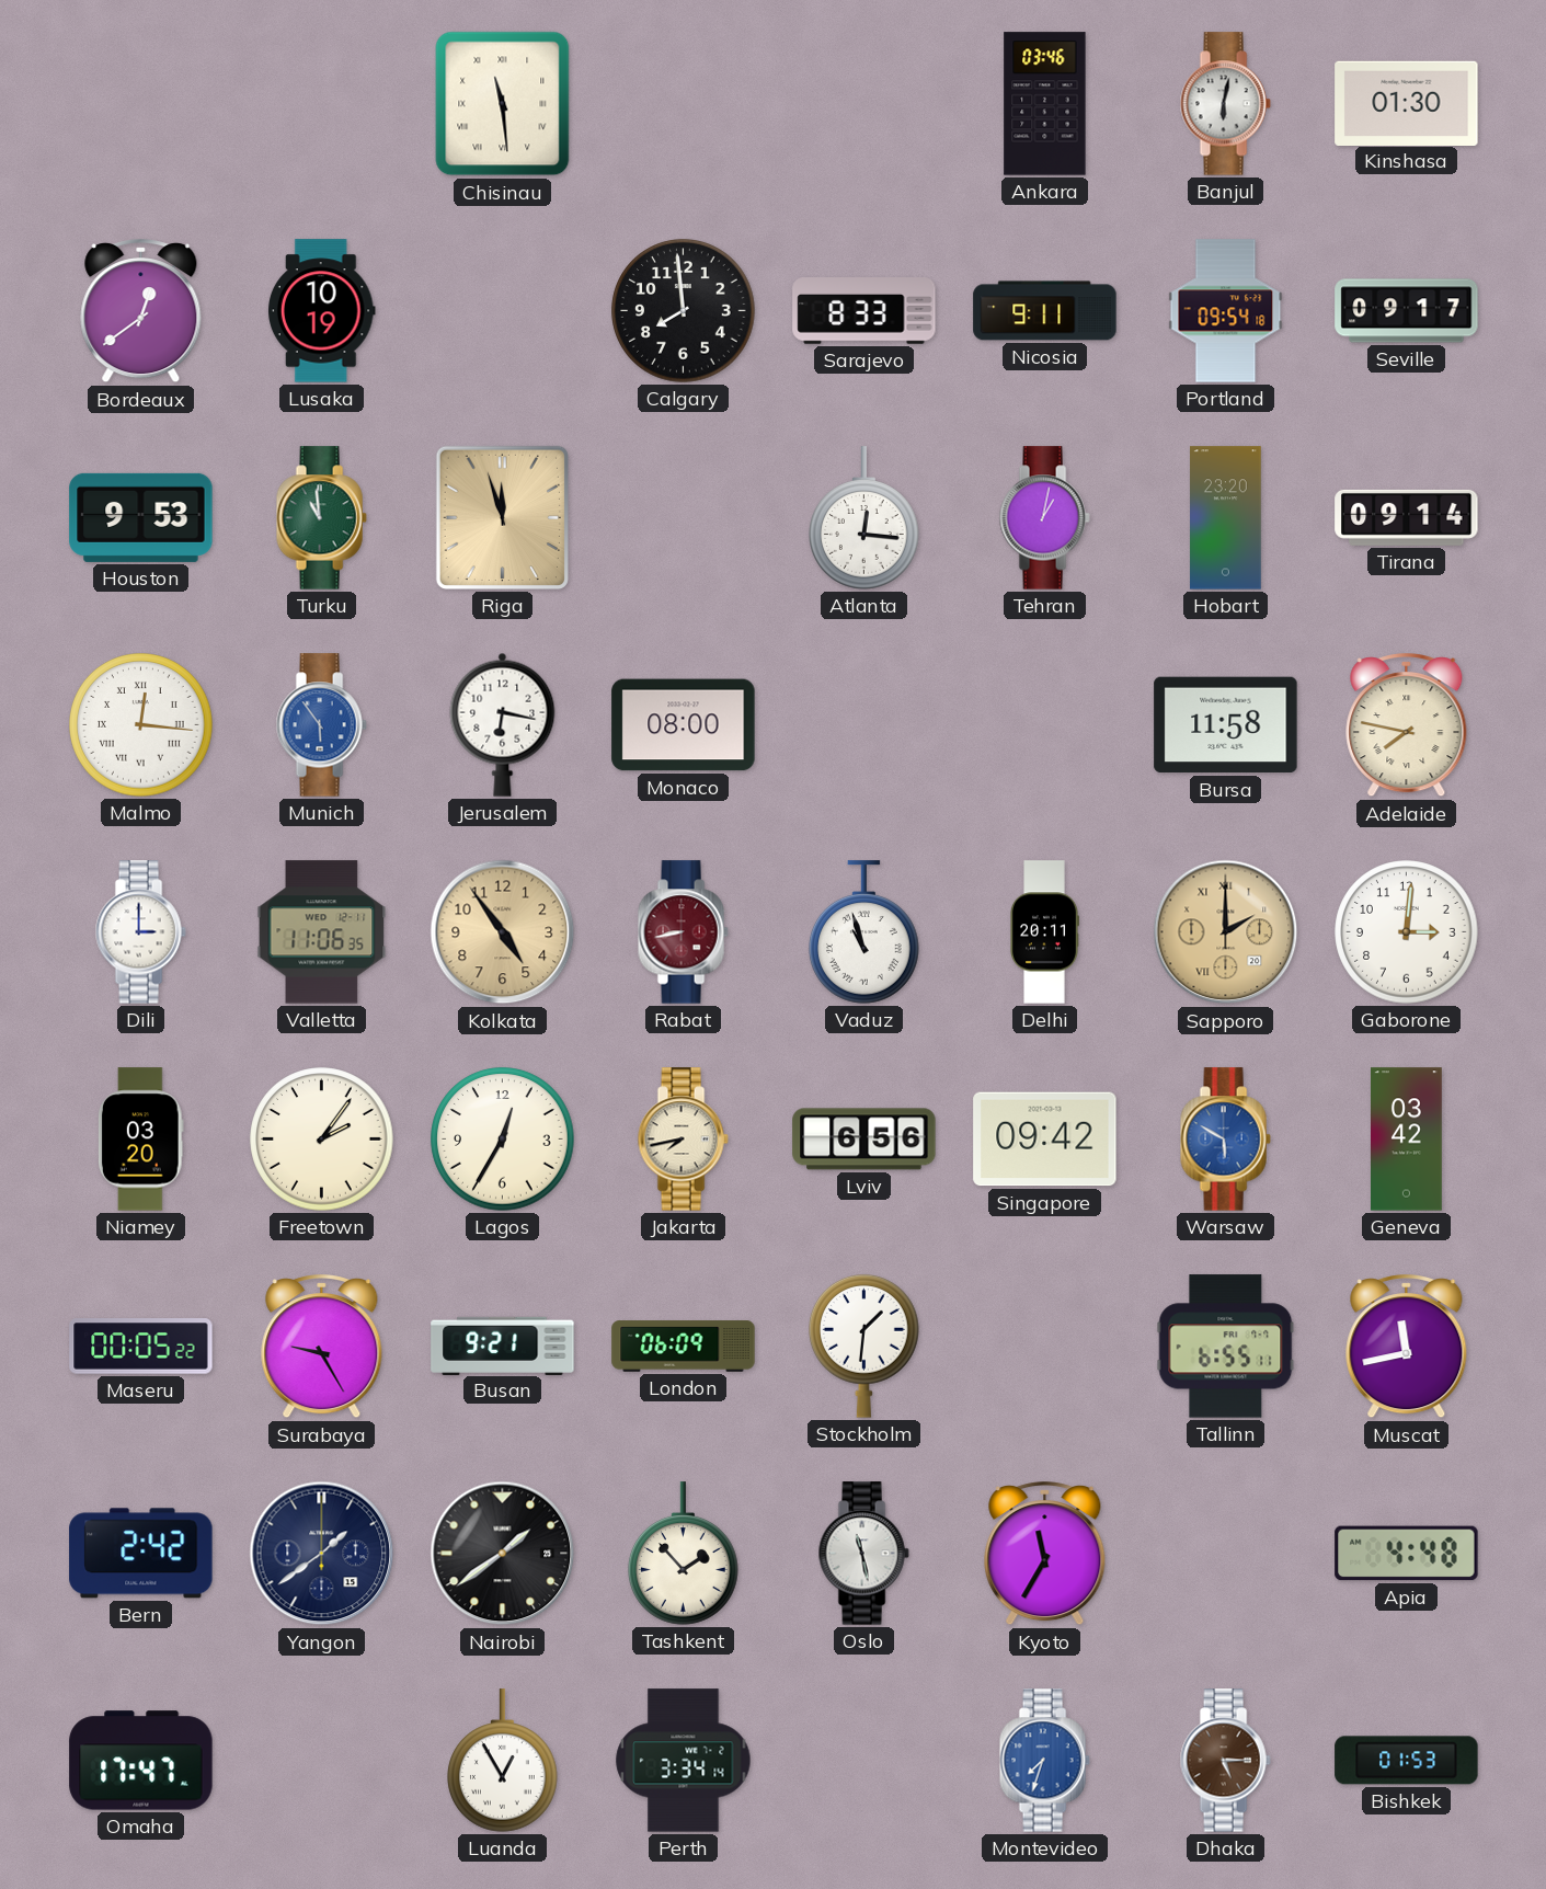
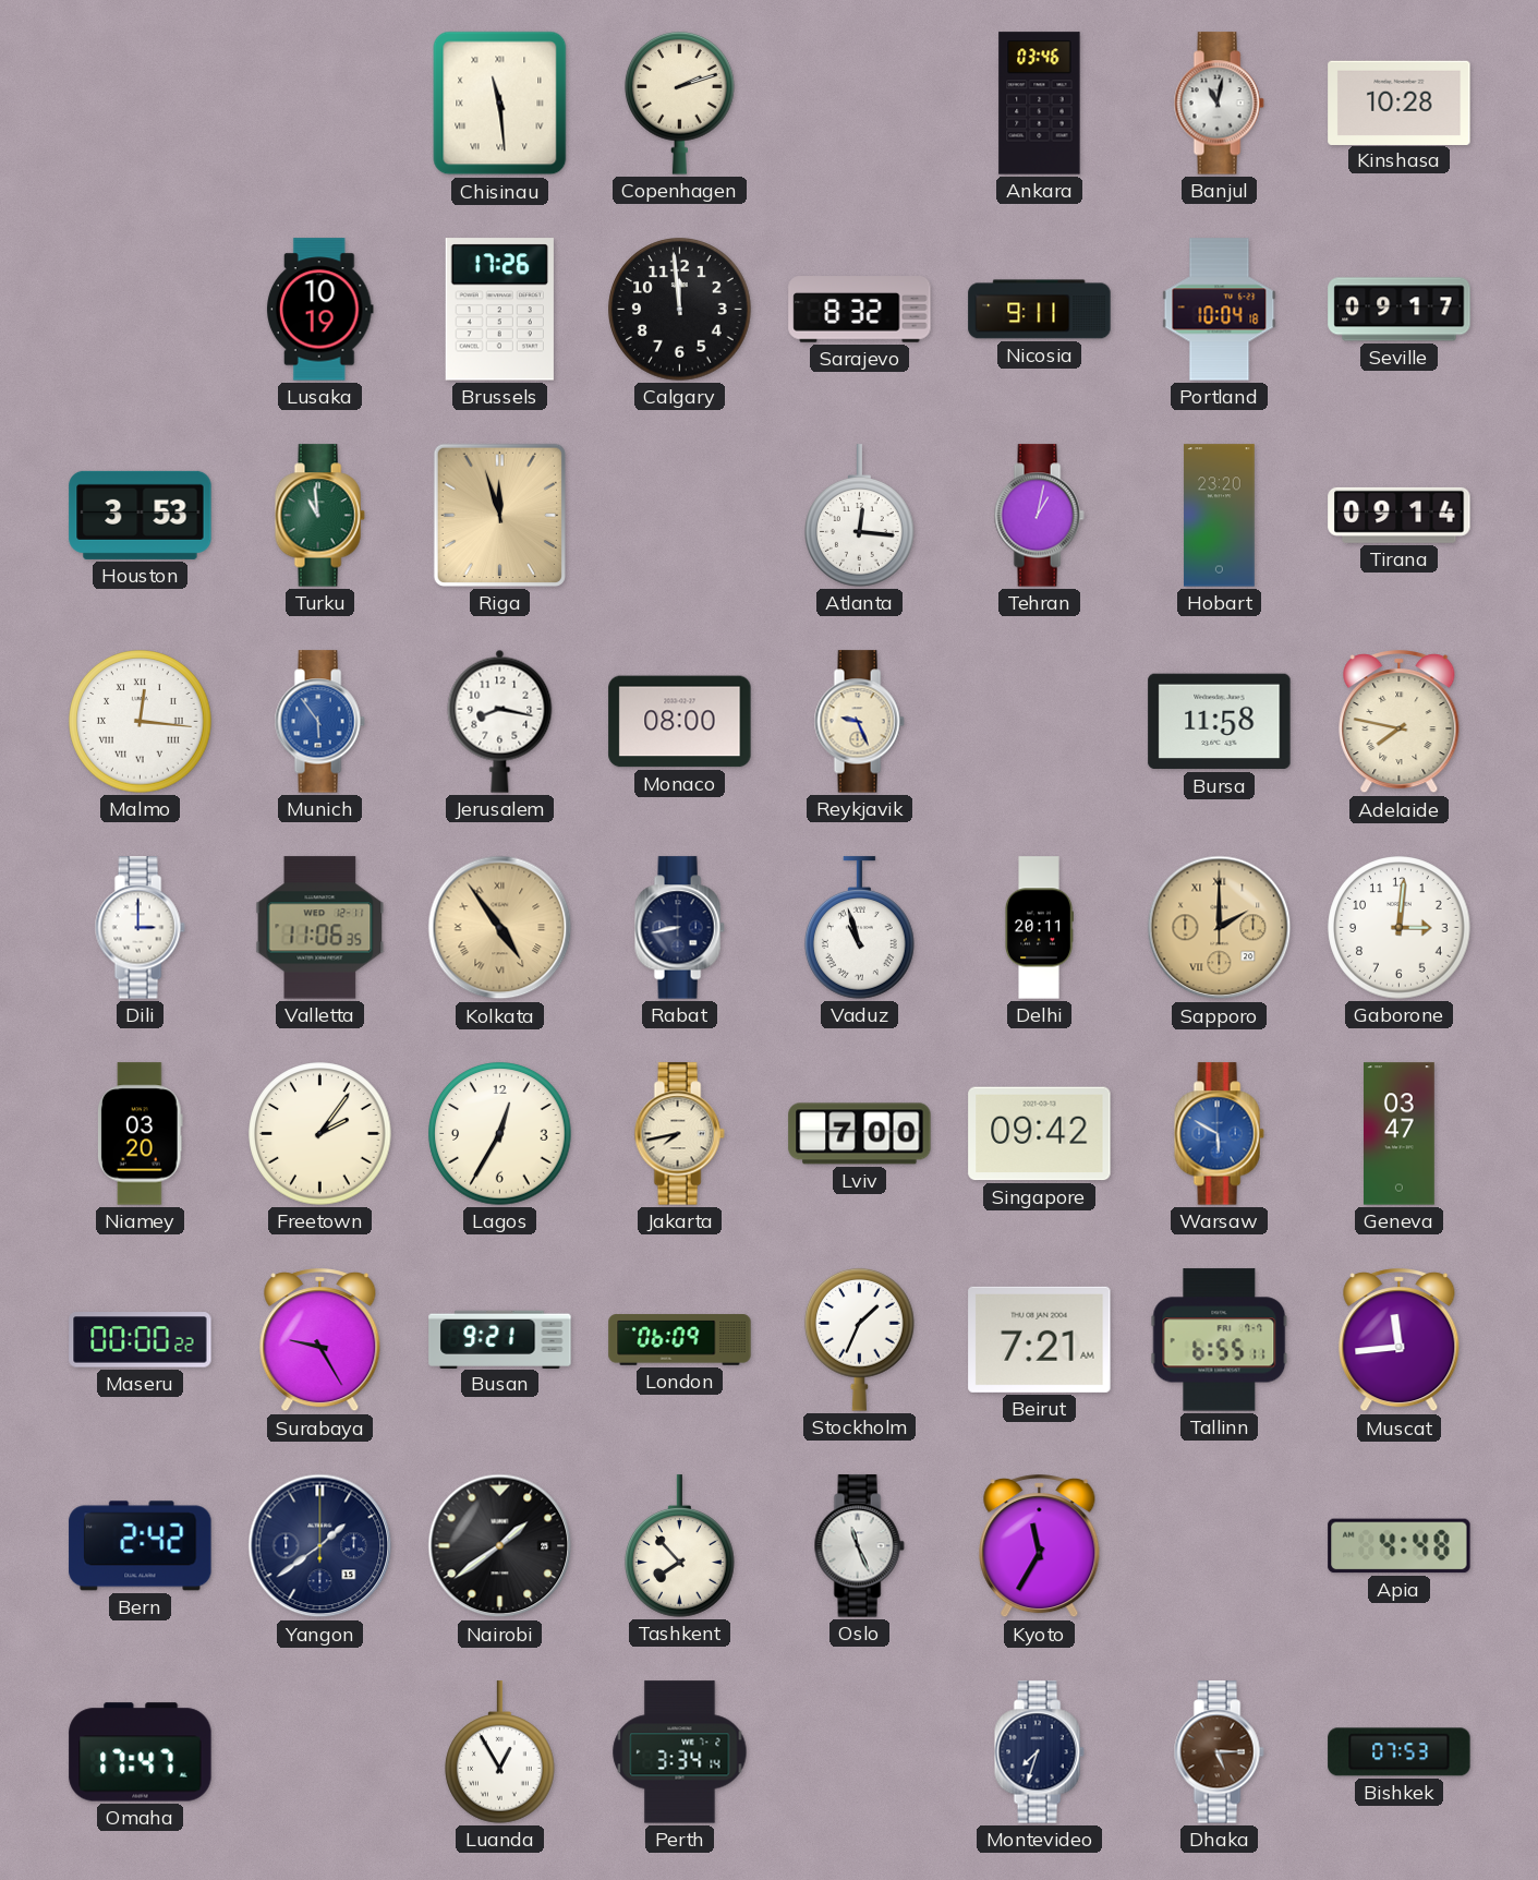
Copenhagen: none -> 2:12 (680, 104)
Banjul: 6:02 -> 11:02 (1219, 104)
Kinshasa: 01:30 -> 10:28 (1400, 103)
Bordeaux: 12:39 -> none (141, 311)
Brussels: none -> 17:26 (499, 310)
Calgary: 7:59 -> 11:59 (680, 310)
Sarajevo: 8:33 -> 8:32 (860, 310)
Portland: 09:54 -> 10:04 (1220, 310)
Houston: 9:53 -> 3:53 (141, 515)
Jerusalem: 6:17 -> 8:17 (500, 721)
Reykjavik: none -> 9:26 (859, 722)
Kolkata numerals: Arabic -> Roman (500, 928)
Rabat dial: burgundy -> navy (679, 928)
Lviv: 6:56 -> 7:00 (860, 1134)
Geneva: 03:42 -> 03:47 (1400, 1134)
Maseru: 00:05 -> 00:00 (141, 1340)
Stockholm: 1:31 -> 1:34 (860, 1340)
Beirut: none -> 7:21 (1040, 1339)
Muscat: 11:43 -> 11:44 (1400, 1340)
Tashkent: 1:53 -> 7:53 (680, 1546)
Oslo: 11:28 -> 11:26 (859, 1546)
Montevideo dial: blue -> navy (1039, 1752)
Bishkek: 01:53 -> 07:53 (1400, 1752)
